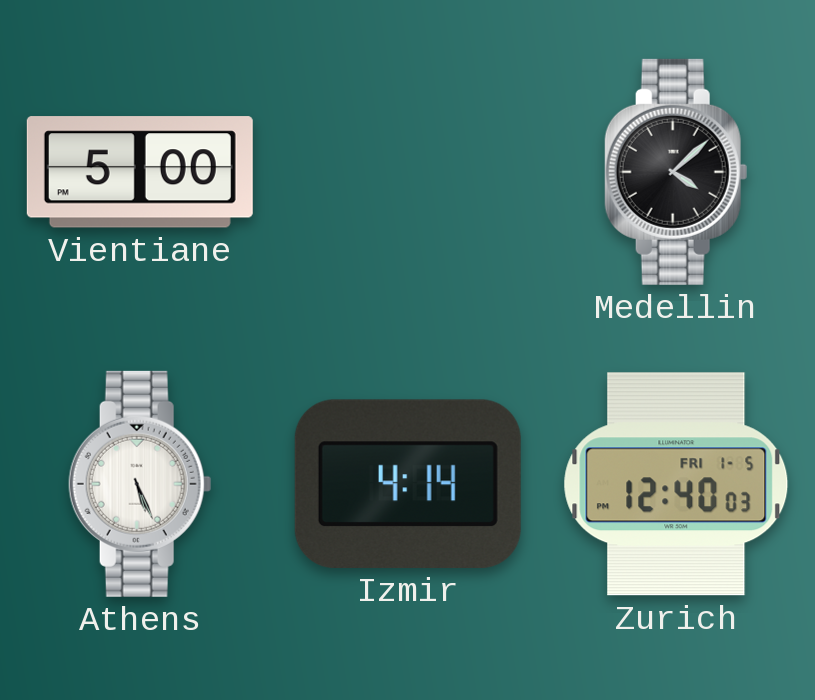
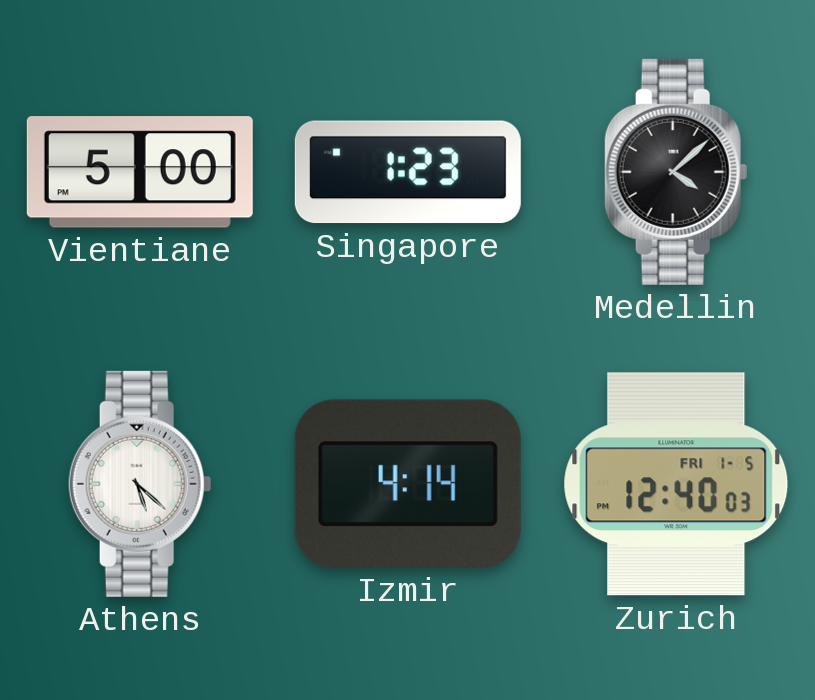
Singapore: none -> 1:23 (408, 172)
Athens: 5:26 -> 5:22 (140, 484)
